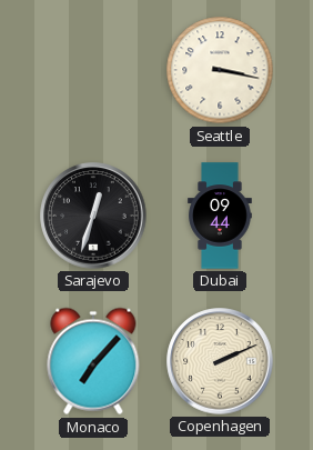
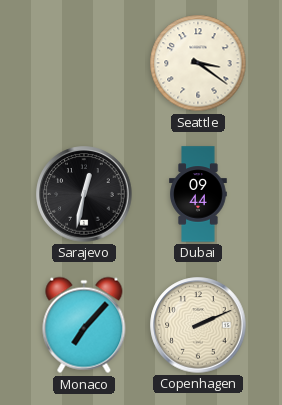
Seattle: 3:17 -> 3:21 (198, 63)
Sarajevo: 12:33 -> 12:32 (84, 194)
